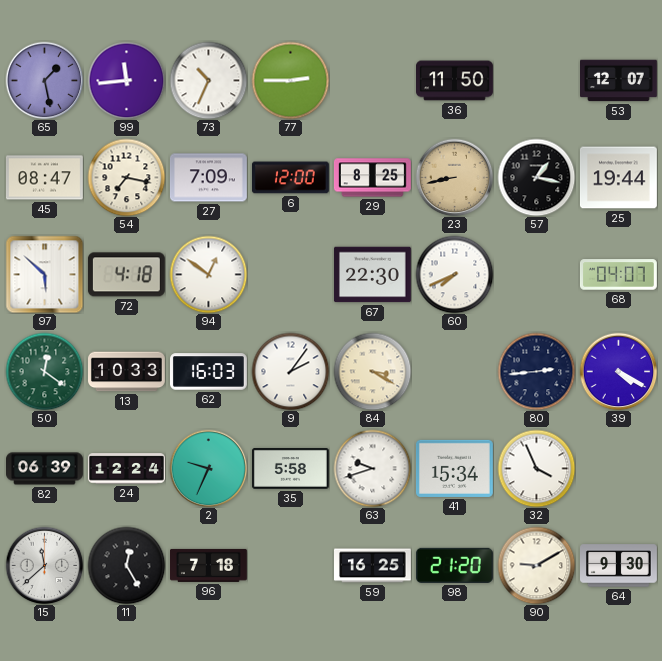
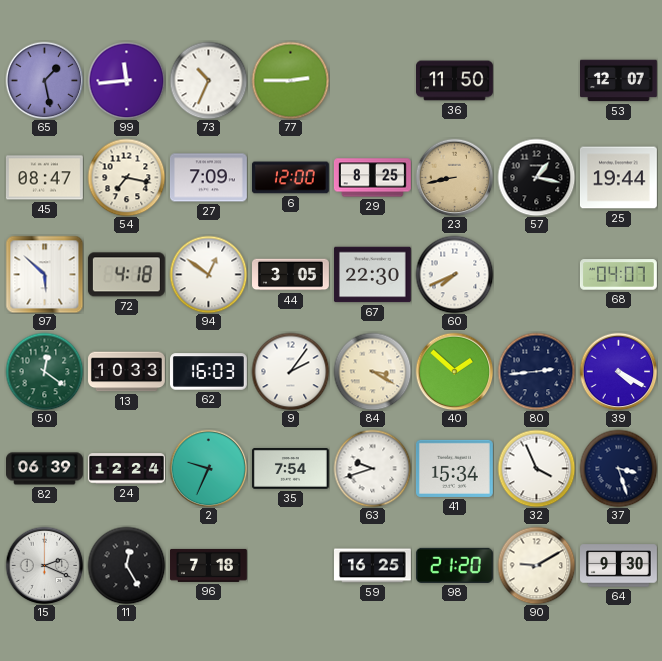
44: none -> 3:05 (291, 275)
40: none -> 1:52 (454, 371)
35: 5:58 -> 7:54 (290, 469)
37: none -> 3:27 (618, 468)
15: 11:38 -> 2:19 (44, 565)
